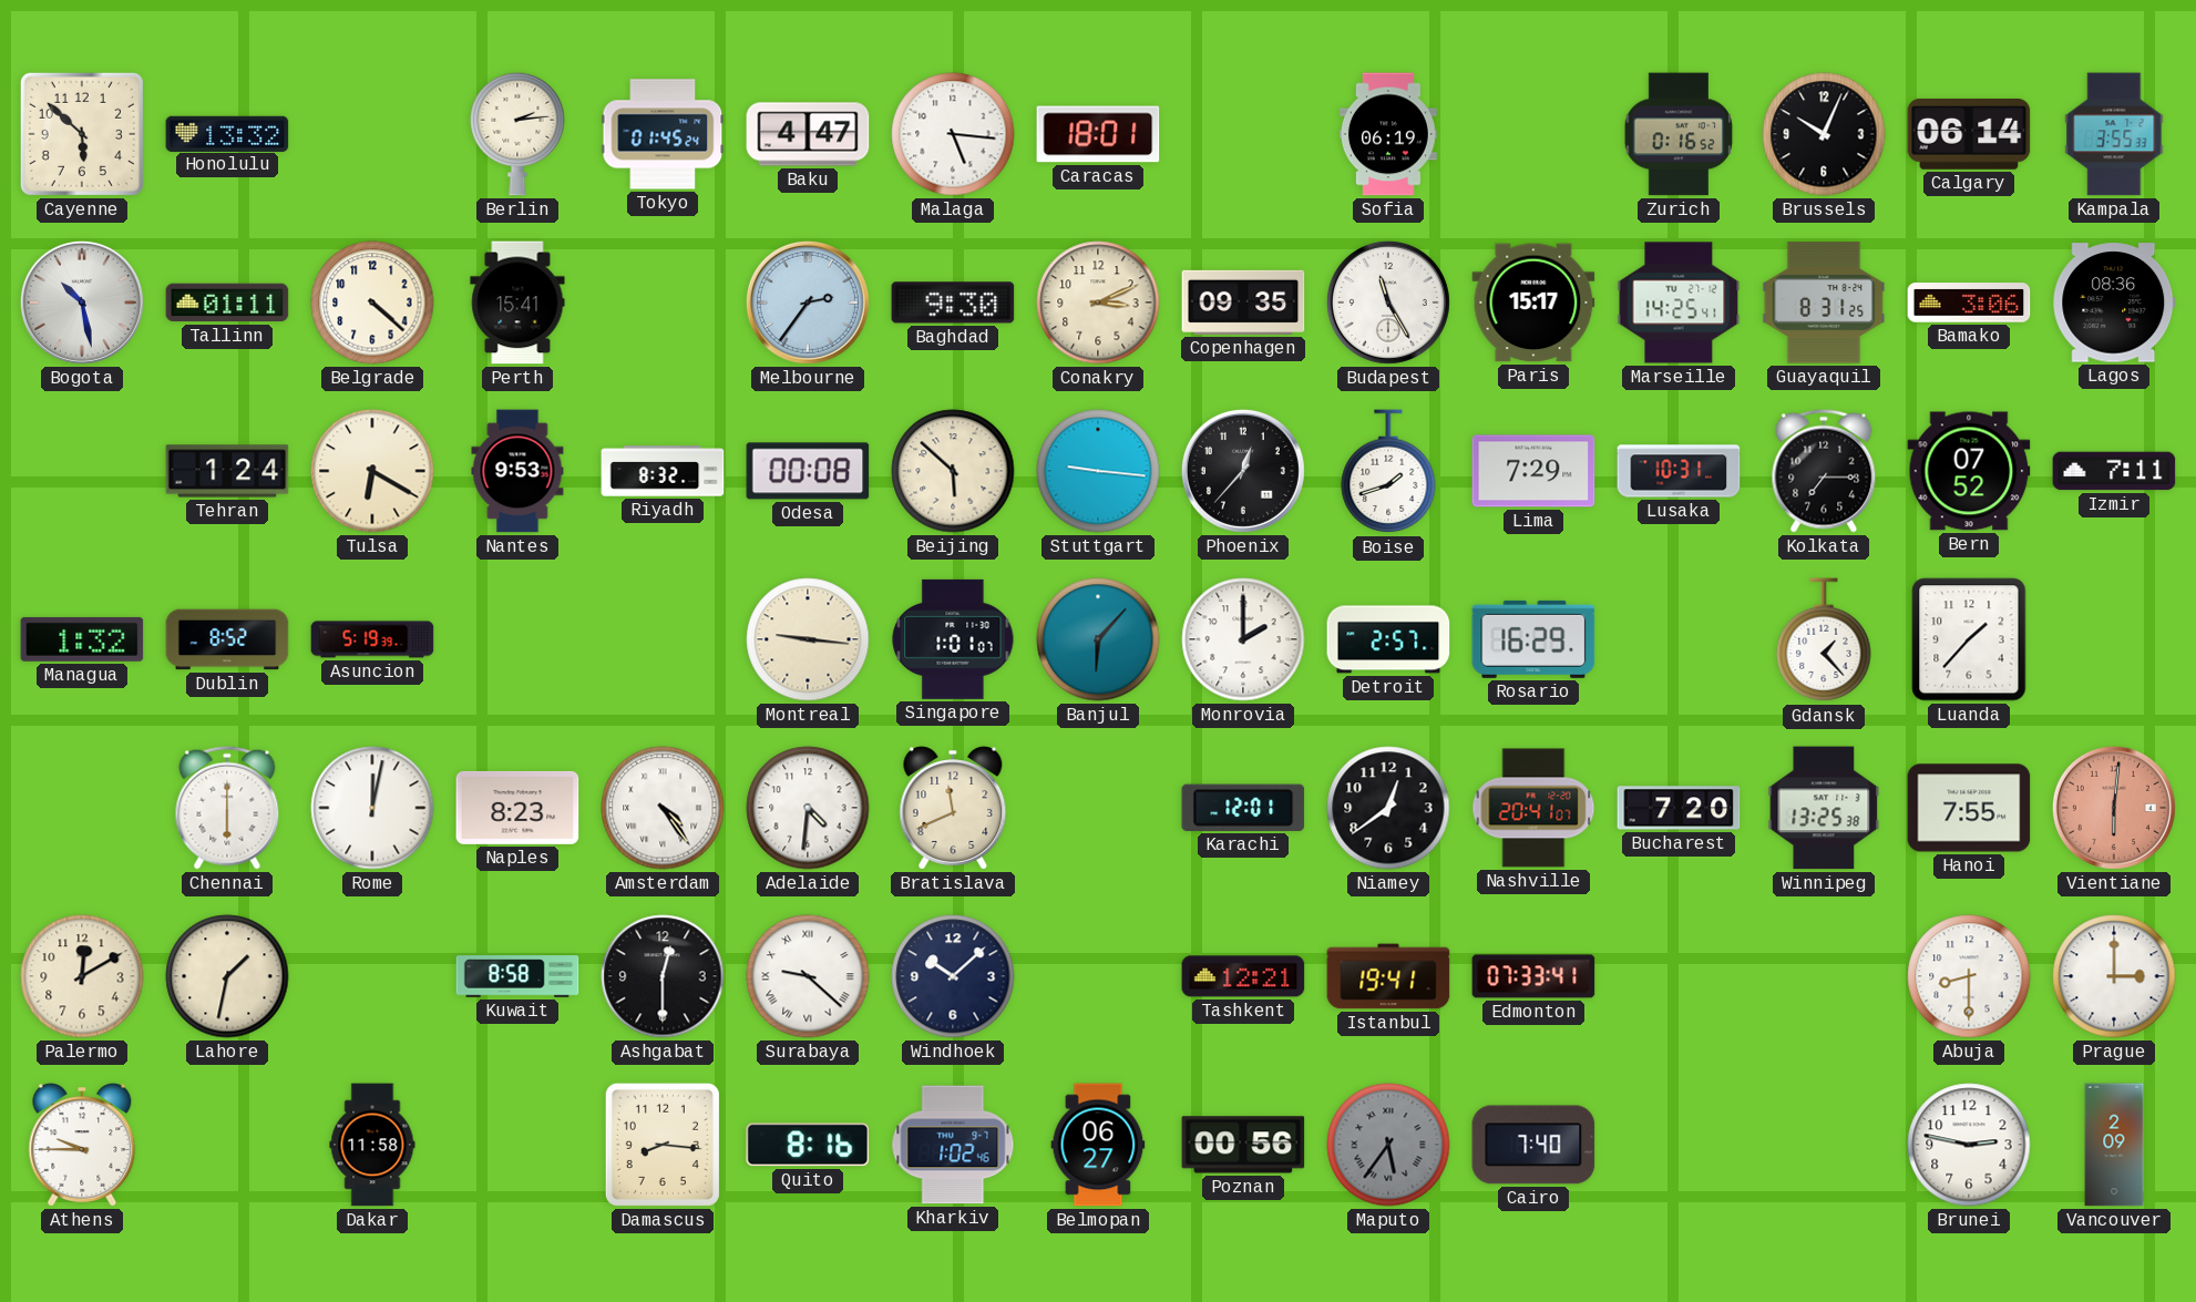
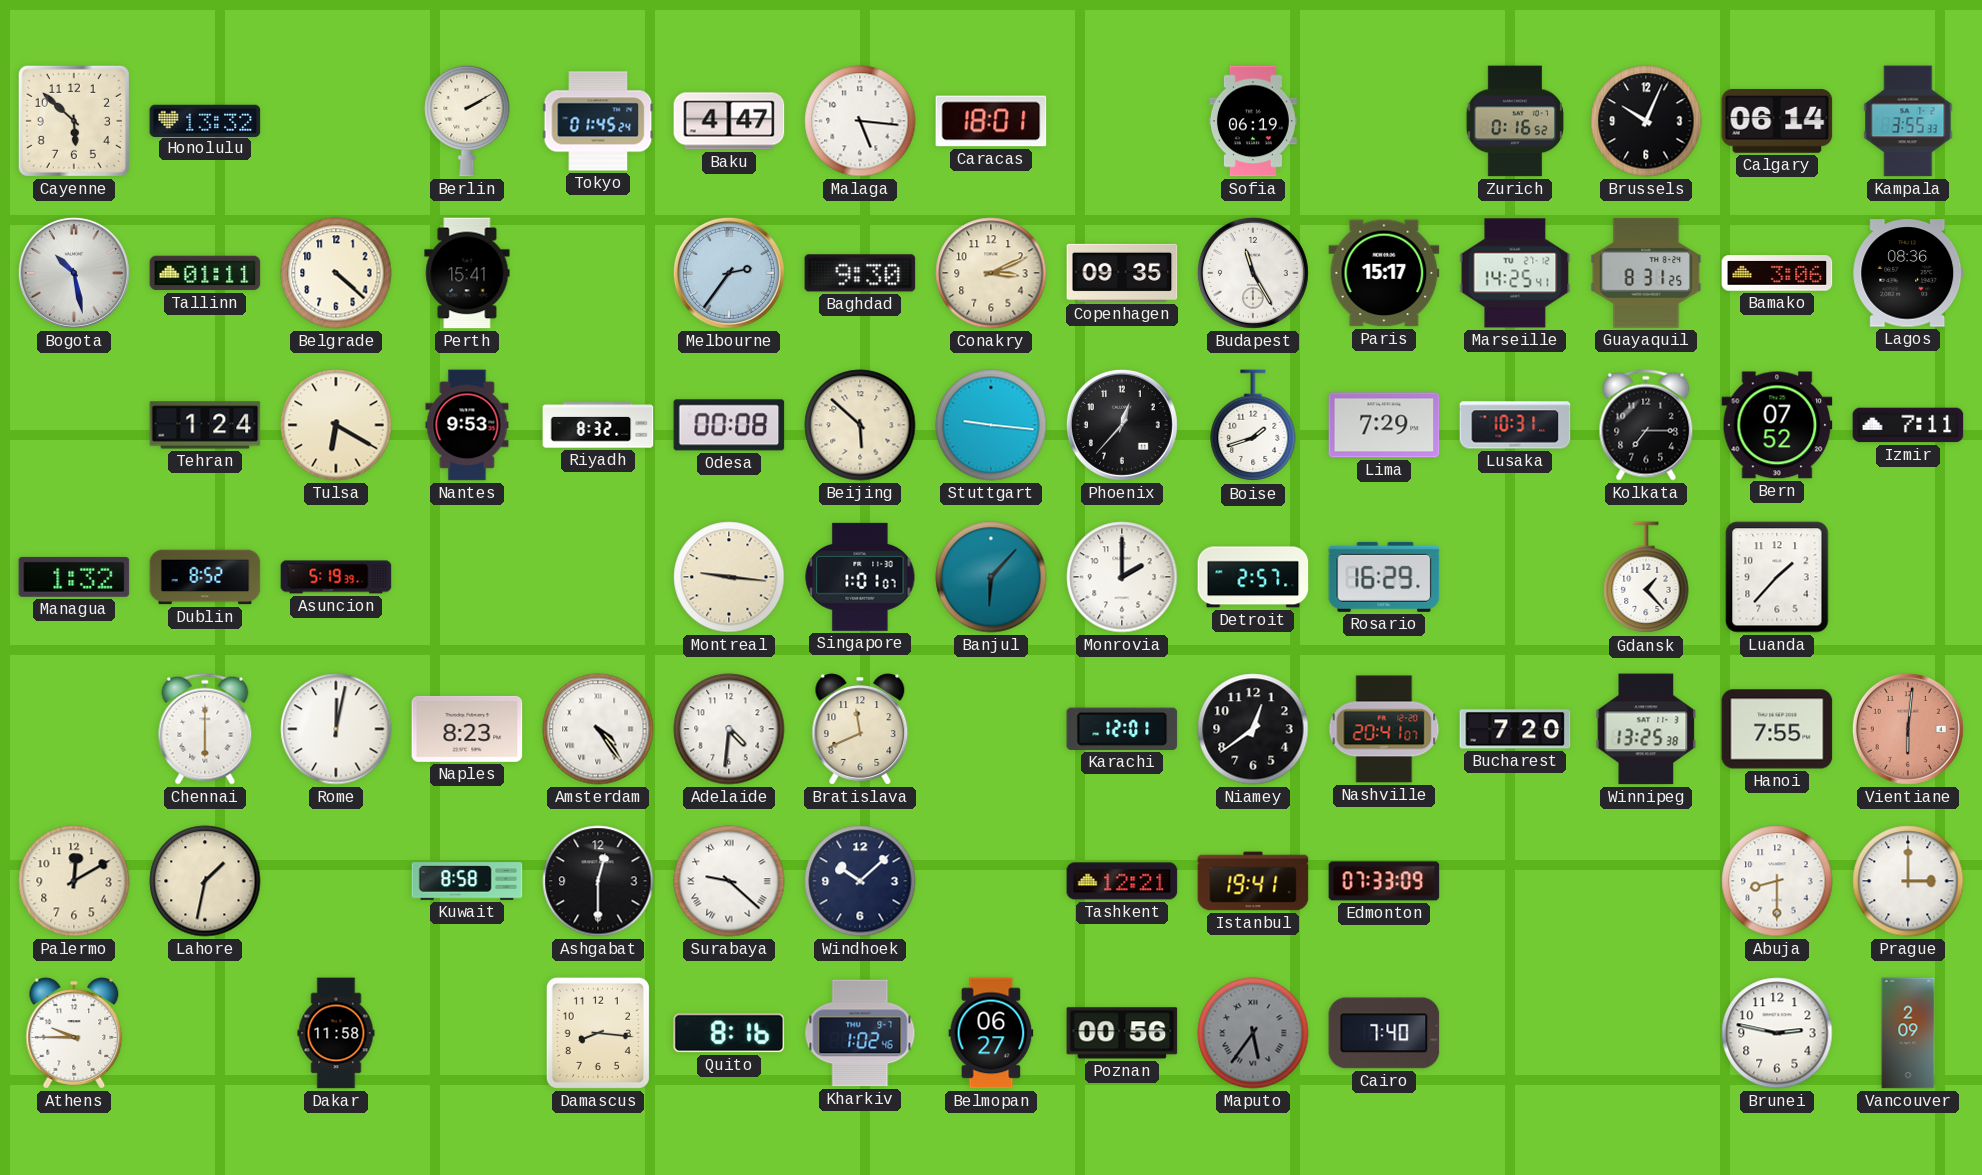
Berlin: 2:14 -> 2:10 (467, 121)
Edmonton: 07:33:41 -> 07:33:09 (1384, 881)
